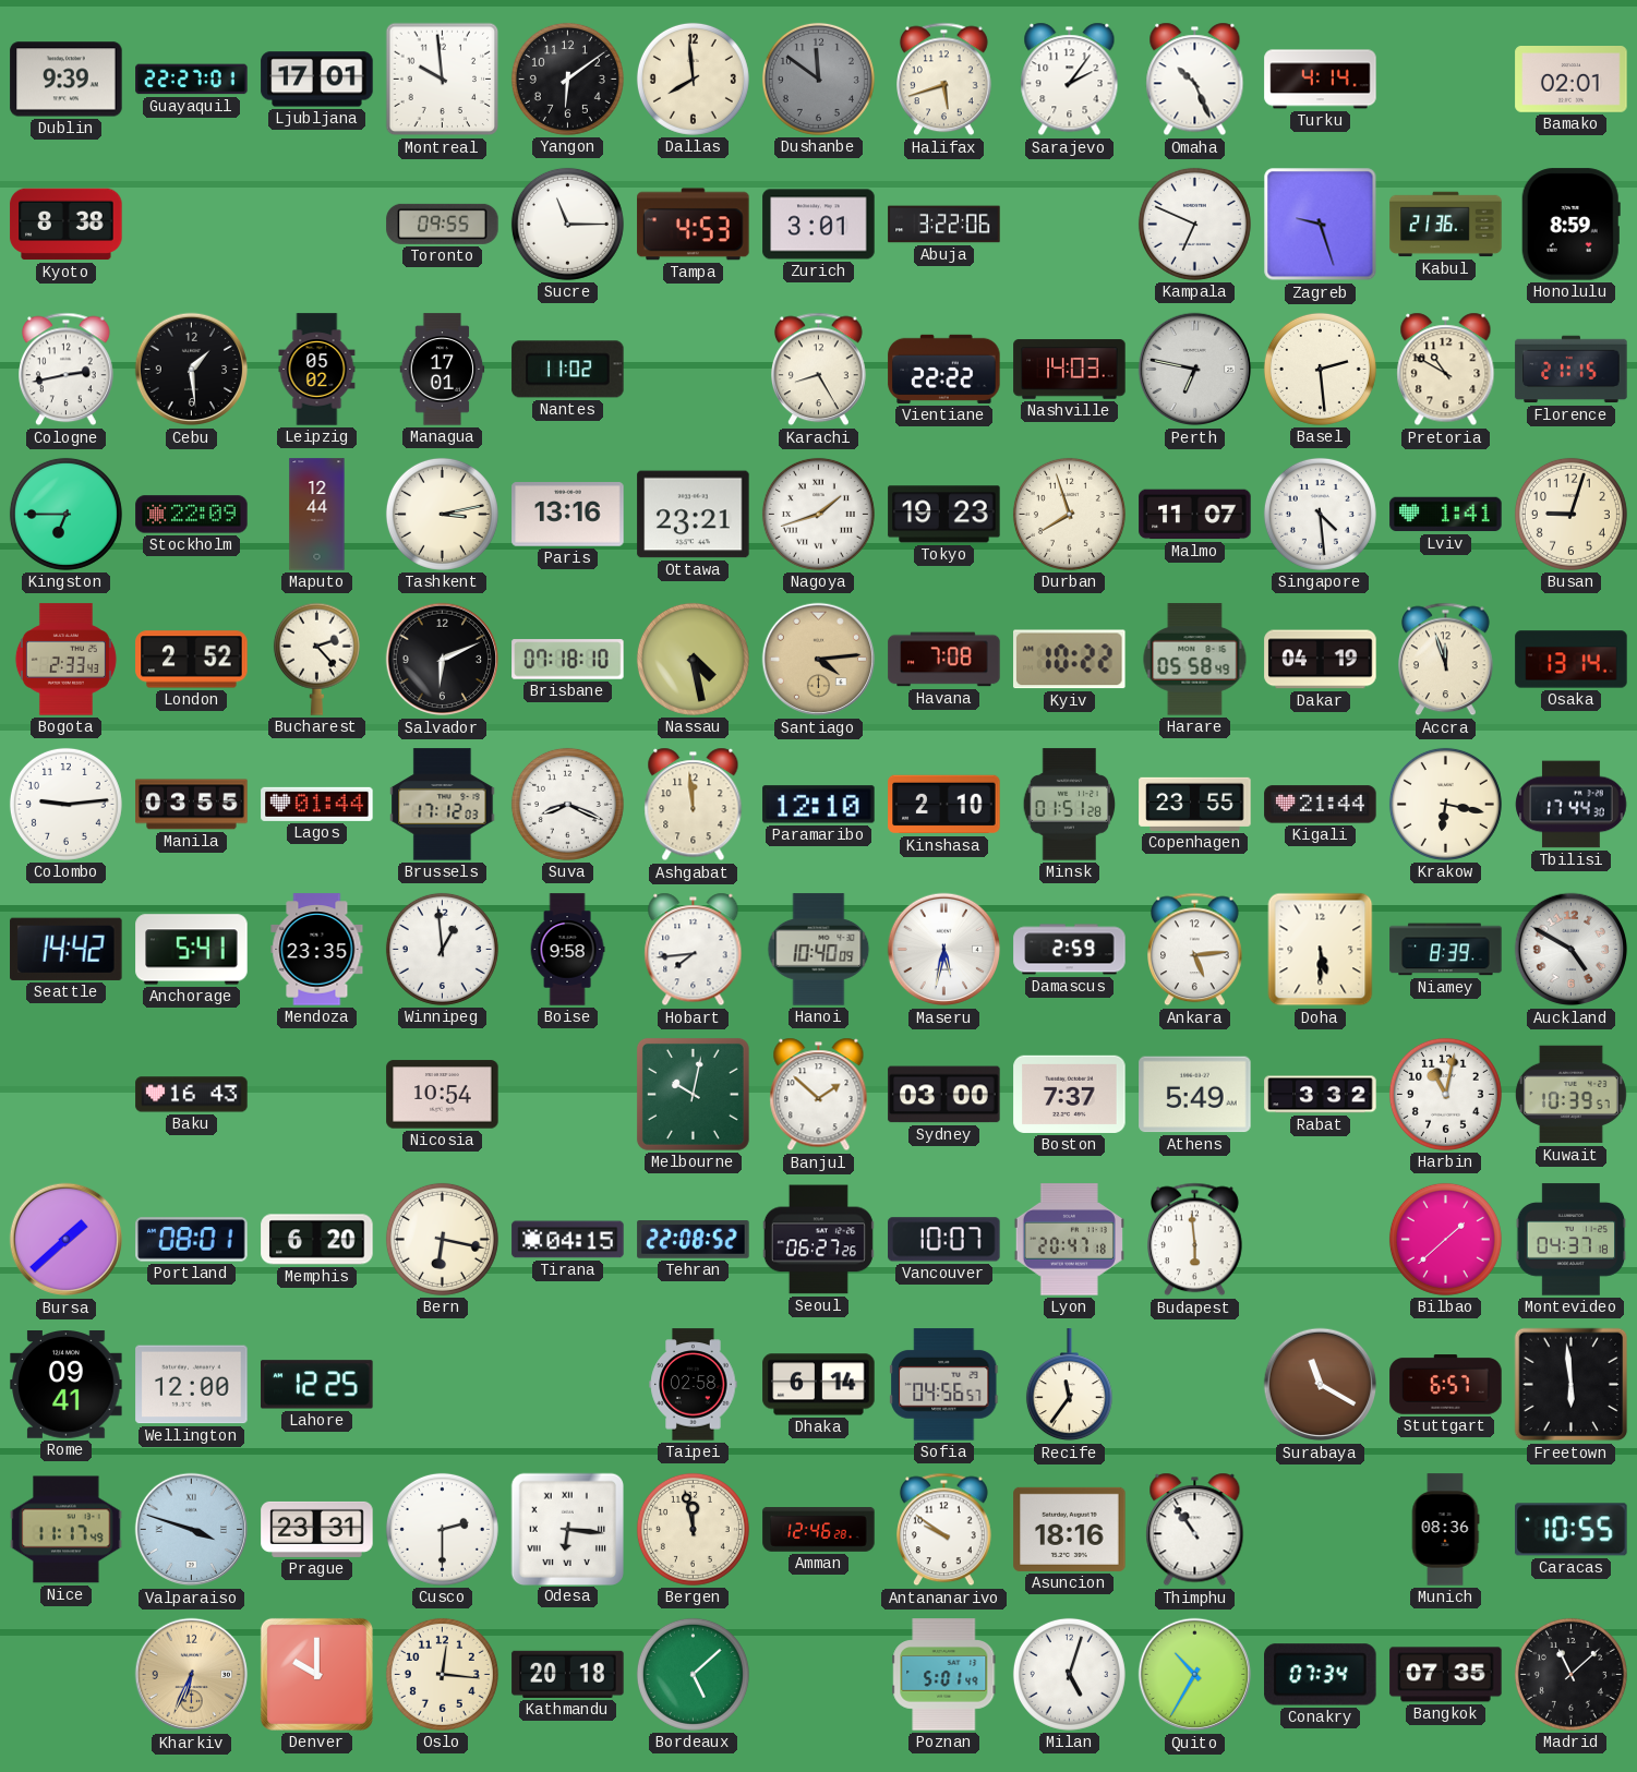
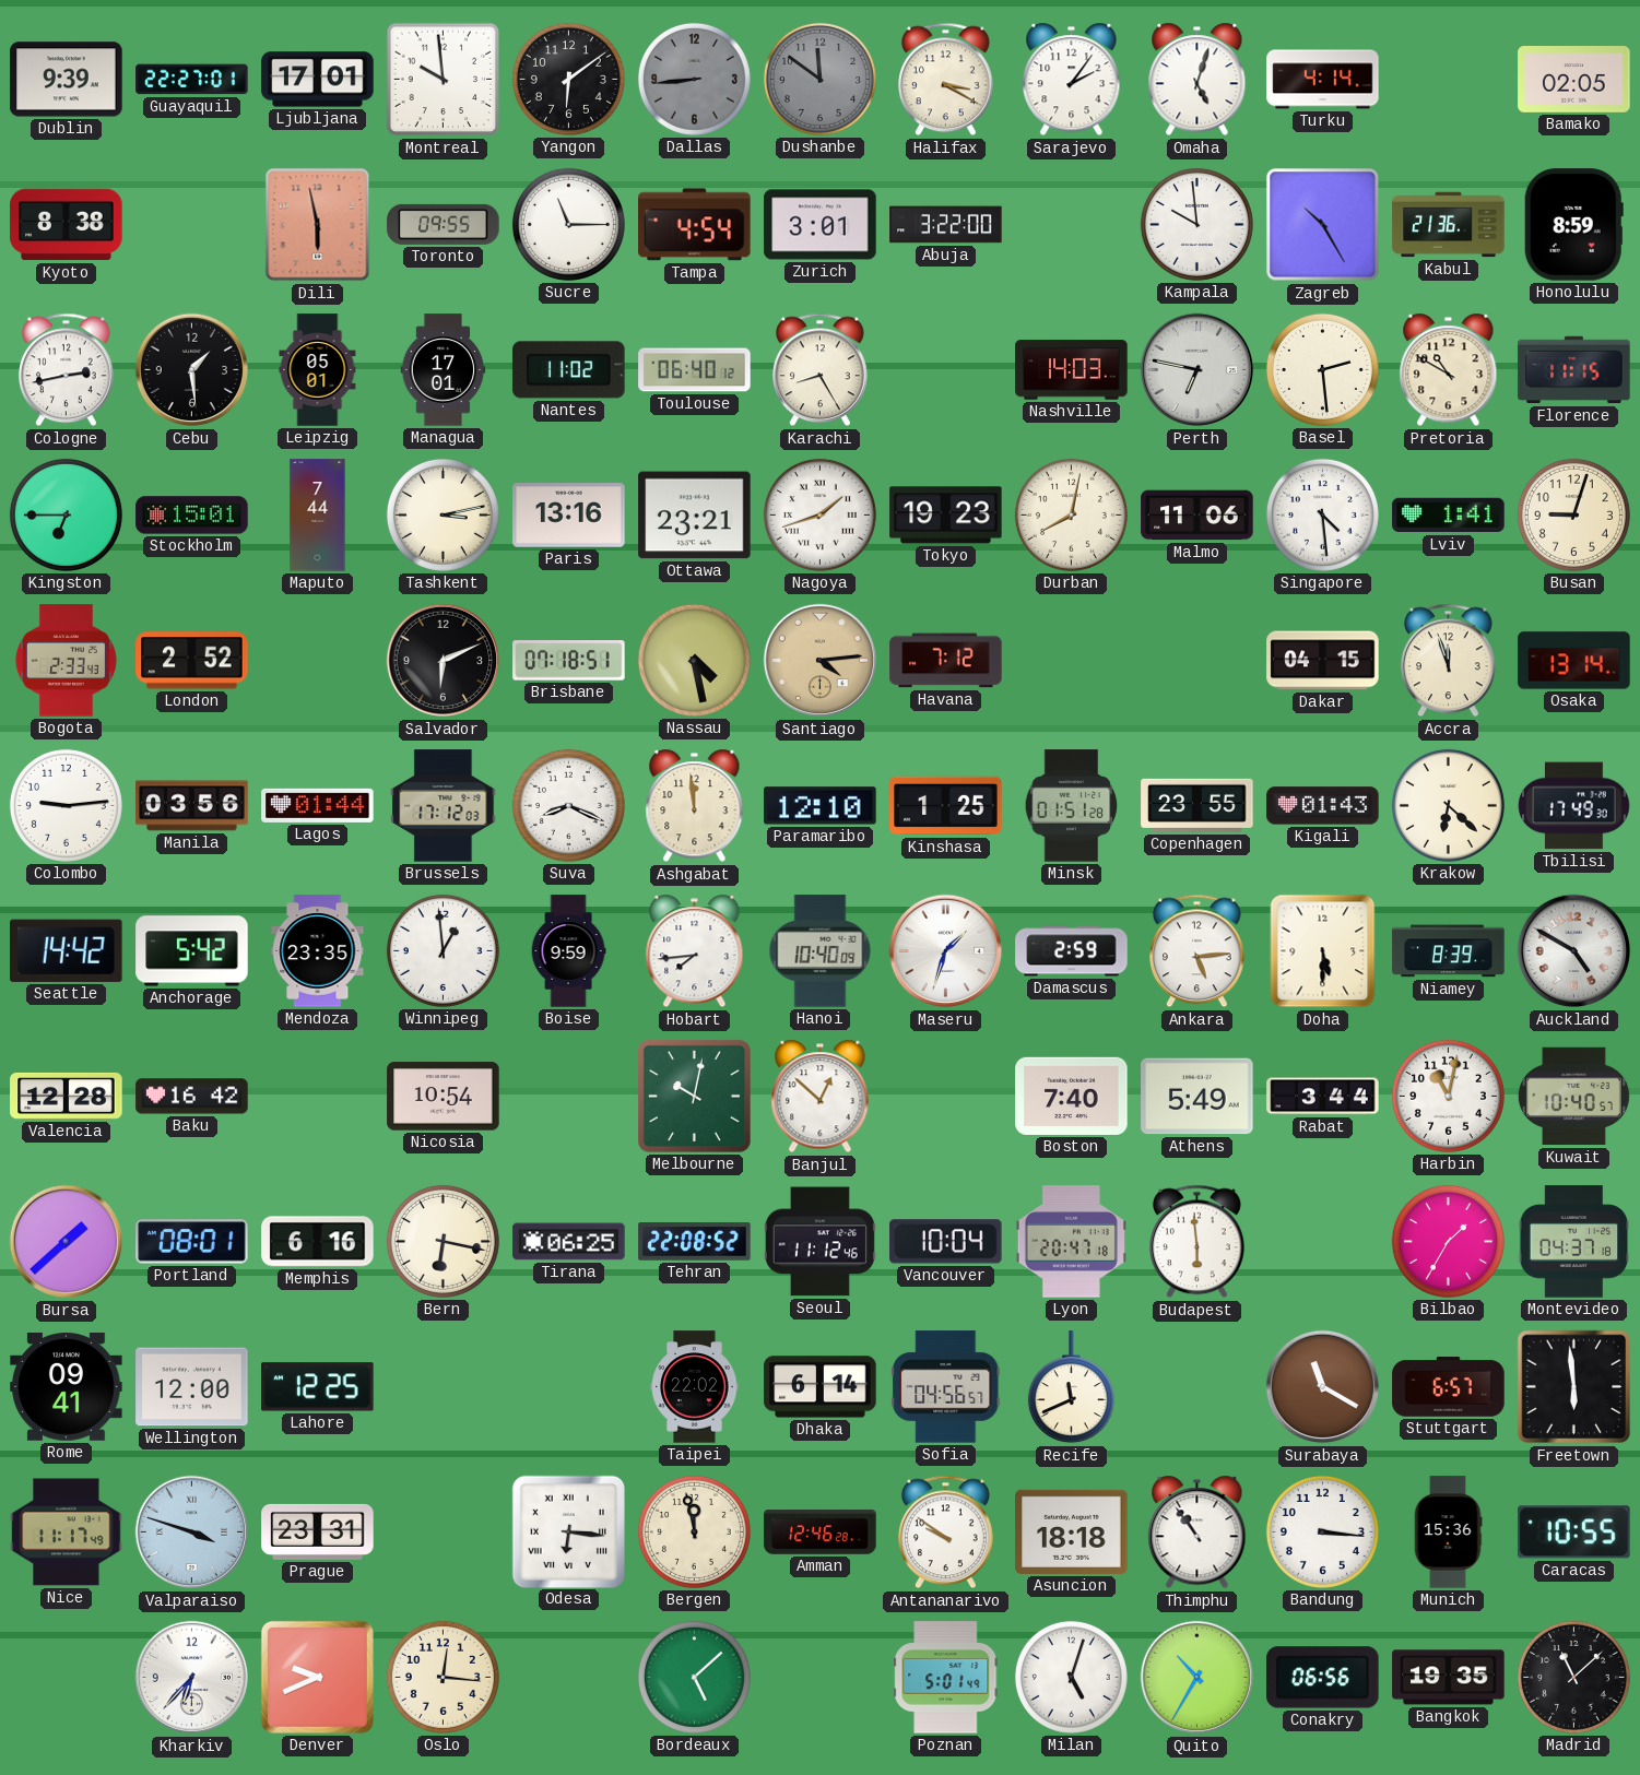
Dallas: 7:59 -> 8:44 (694, 79)
Dallas dial: cream -> grey (694, 79)
Halifax: 5:42 -> 3:20 (946, 80)
Omaha: 10:26 -> 5:03 (1197, 80)
Bamako: 02:01 -> 02:05 (1574, 80)
Dili: none -> 5:58 (318, 225)
Tampa: 4:53 -> 4:54 (695, 225)
Abuja: 3:22:06 -> 3:22:00 (946, 225)
Kampala: 6:49 -> 9:59 (1196, 224)
Zagreb: 9:27 -> 10:25 (1323, 225)
Leipzig: 05:02 -> 05:01 (318, 370)
Toulouse: none -> 06:40 (695, 370)
Vientiane: 22:22 -> none (944, 369)
Florence: 21:15 -> 11:15 (1574, 370)
Stockholm: 22:09 -> 15:01 (192, 516)
Maputo: 12:44 -> 7:44 (318, 516)
Durban: 7:57 -> 8:02 (1071, 514)
Malmo: 11:07 -> 11:06 (1197, 516)
Bucharest: 2:23 -> none (316, 659)
Brisbane: 07:18:10 -> 07:18:51 (569, 661)
Havana: 7:08 -> 7:12 (946, 661)
Kyiv: 10:22 -> none (1070, 660)
Harare: 05:58 -> none (1195, 660)
Dakar: 04:19 -> 04:15 (1323, 661)
Manila: 03:55 -> 03:56 (192, 806)
Kinshasa: 2:10 -> 1:25 (946, 806)
Kigali: 21:44 -> 01:43 (1323, 806)
Krakow: 6:17 -> 6:22 (1448, 805)
Tbilisi: 17:44 -> 17:49 (1574, 806)
Anchorage: 5:41 -> 5:42 (192, 951)
Boise: 9:58 -> 9:59 (568, 951)
Maseru: 5:32 -> 1:33 (946, 951)
Valencia: none -> 12:28 (67, 1096)
Baku: 16:43 -> 16:42 (192, 1097)
Banjul: 1:52 -> 12:52 (821, 1097)
Sydney: 03:00 -> none (944, 1095)
Boston: 7:37 -> 7:40 (1072, 1096)
Rabat: 3:32 -> 3:44 (1323, 1097)
Kuwait: 10:39 -> 10:40 (1573, 1097)
Memphis: 6:20 -> 6:16 (318, 1242)
Tirana: 04:15 -> 06:25 (569, 1242)
Seoul: 06:27 -> 11:12 (819, 1242)
Vancouver: 10:07 -> 10:04 (946, 1242)
Bilbao: 1:38 -> 1:35 (1448, 1241)
Taipei: 02:58 -> 22:02 (695, 1387)
Recife: 11:36 -> 11:41 (1071, 1387)
Cusco: 2:30 -> none (442, 1529)
Asuncion: 18:16 -> 18:18 (1072, 1531)
Bandung: none -> 3:16 (1322, 1531)
Munich: 08:36 -> 15:36 (1448, 1533)
Kharkiv: 6:34 -> 6:37 (192, 1678)
Kharkiv dial: champagne -> white (192, 1678)
Denver: 10:00 -> 9:41 (317, 1677)
Kathmandu: 20:18 -> none (568, 1674)
Conakry: 07:34 -> 06:56 (1323, 1678)
Bangkok: 07:35 -> 19:35 (1449, 1678)
